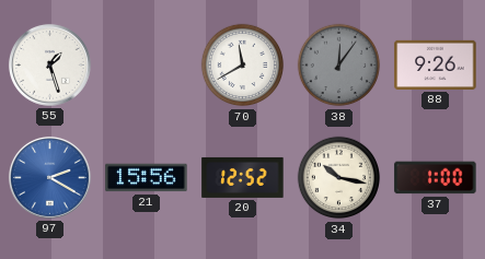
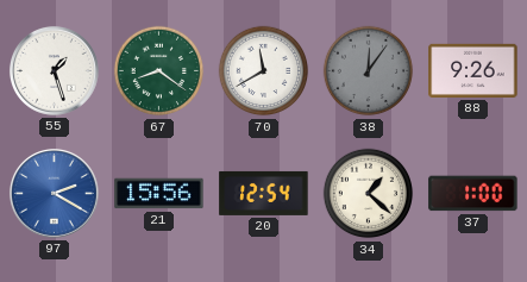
67: none -> 8:21 (159, 71)
20: 12:52 -> 12:54 (264, 193)
34: 10:17 -> 1:22 (369, 194)
